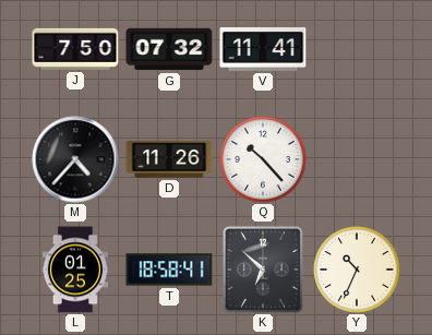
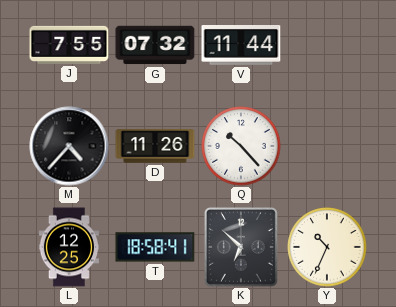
J: 7:50 -> 7:55 (69, 45)
V: 11:41 -> 11:44 (241, 46)
L: 01:25 -> 12:25 (68, 247)
